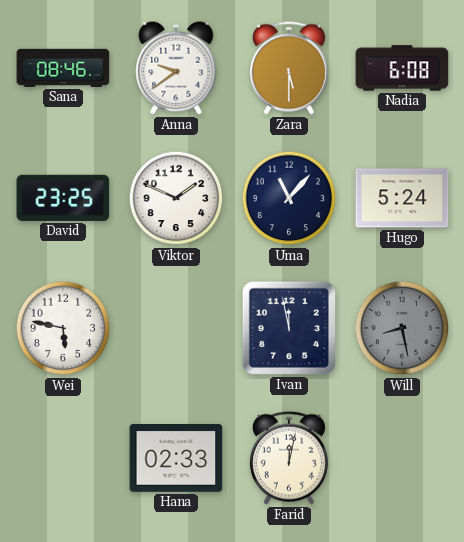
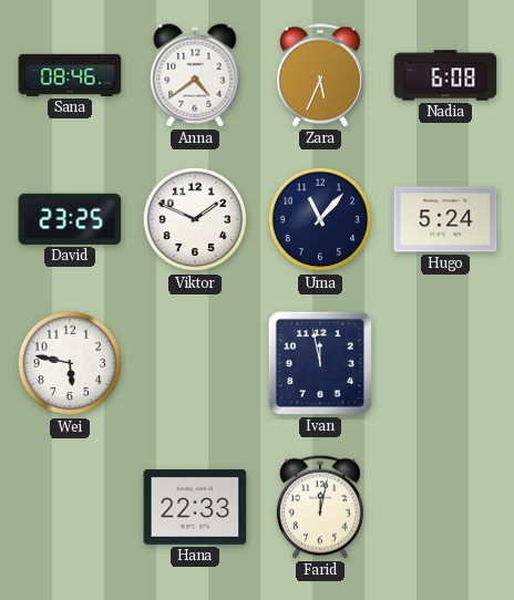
Anna: 9:39 -> 4:39 (195, 75)
Zara: 5:30 -> 5:34 (320, 75)
Will: 8:28 -> none (402, 328)
Hana: 02:33 -> 22:33 (195, 507)
